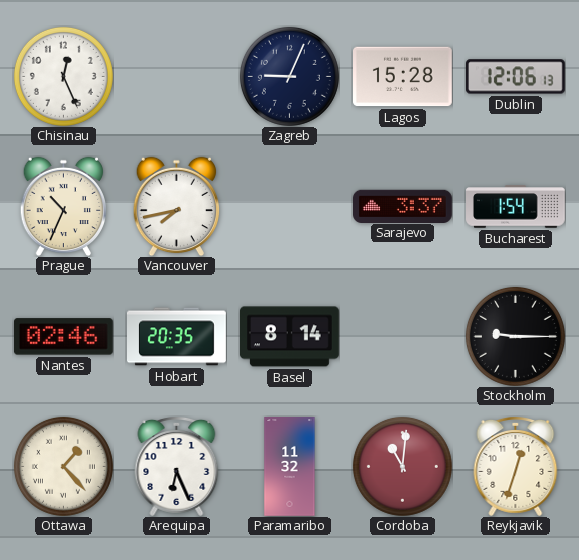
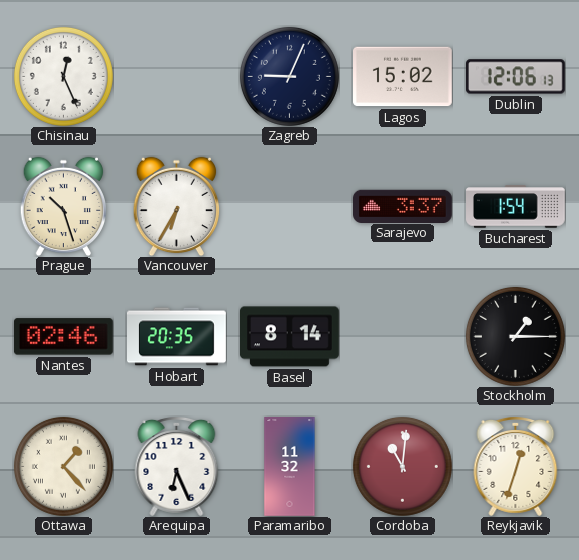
Lagos: 15:28 -> 15:02 (403, 77)
Prague: 10:34 -> 10:27 (63, 206)
Vancouver: 7:43 -> 6:35 (176, 206)
Stockholm: 9:15 -> 1:15 (515, 336)
